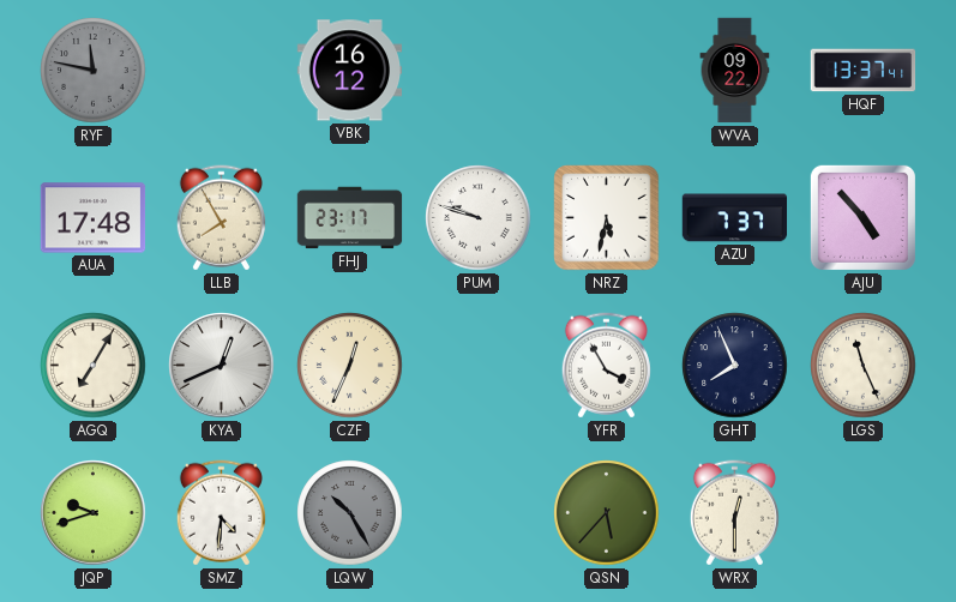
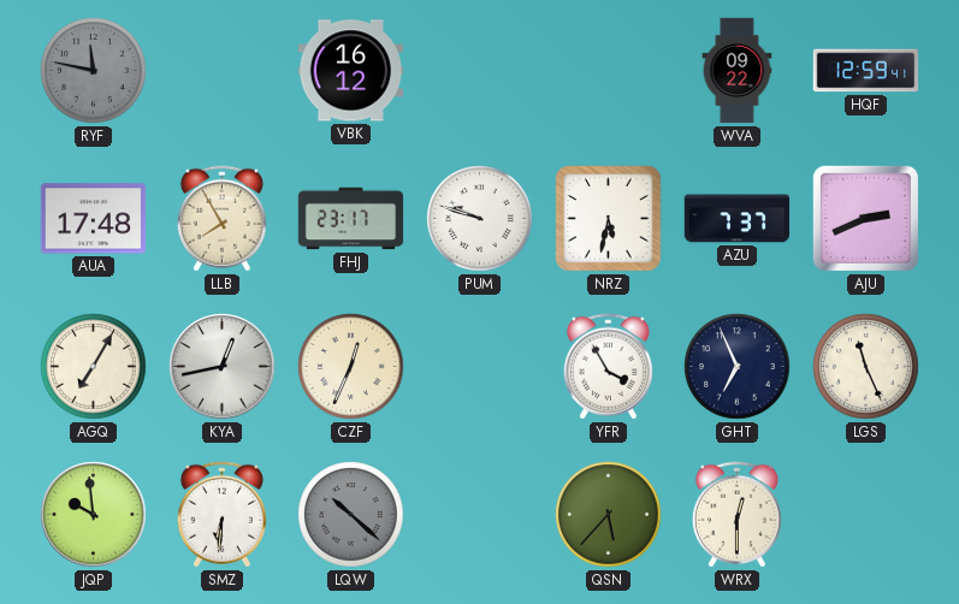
HQF: 13:37 -> 12:59 (866, 71)
AJU: 4:53 -> 2:41 (865, 218)
KYA: 12:41 -> 12:43 (223, 367)
GHT: 7:56 -> 6:56 (738, 367)
JQP: 9:42 -> 9:59 (94, 515)
SMZ: 4:31 -> 6:31 (221, 515)
LQW: 10:25 -> 10:22 (351, 515)
